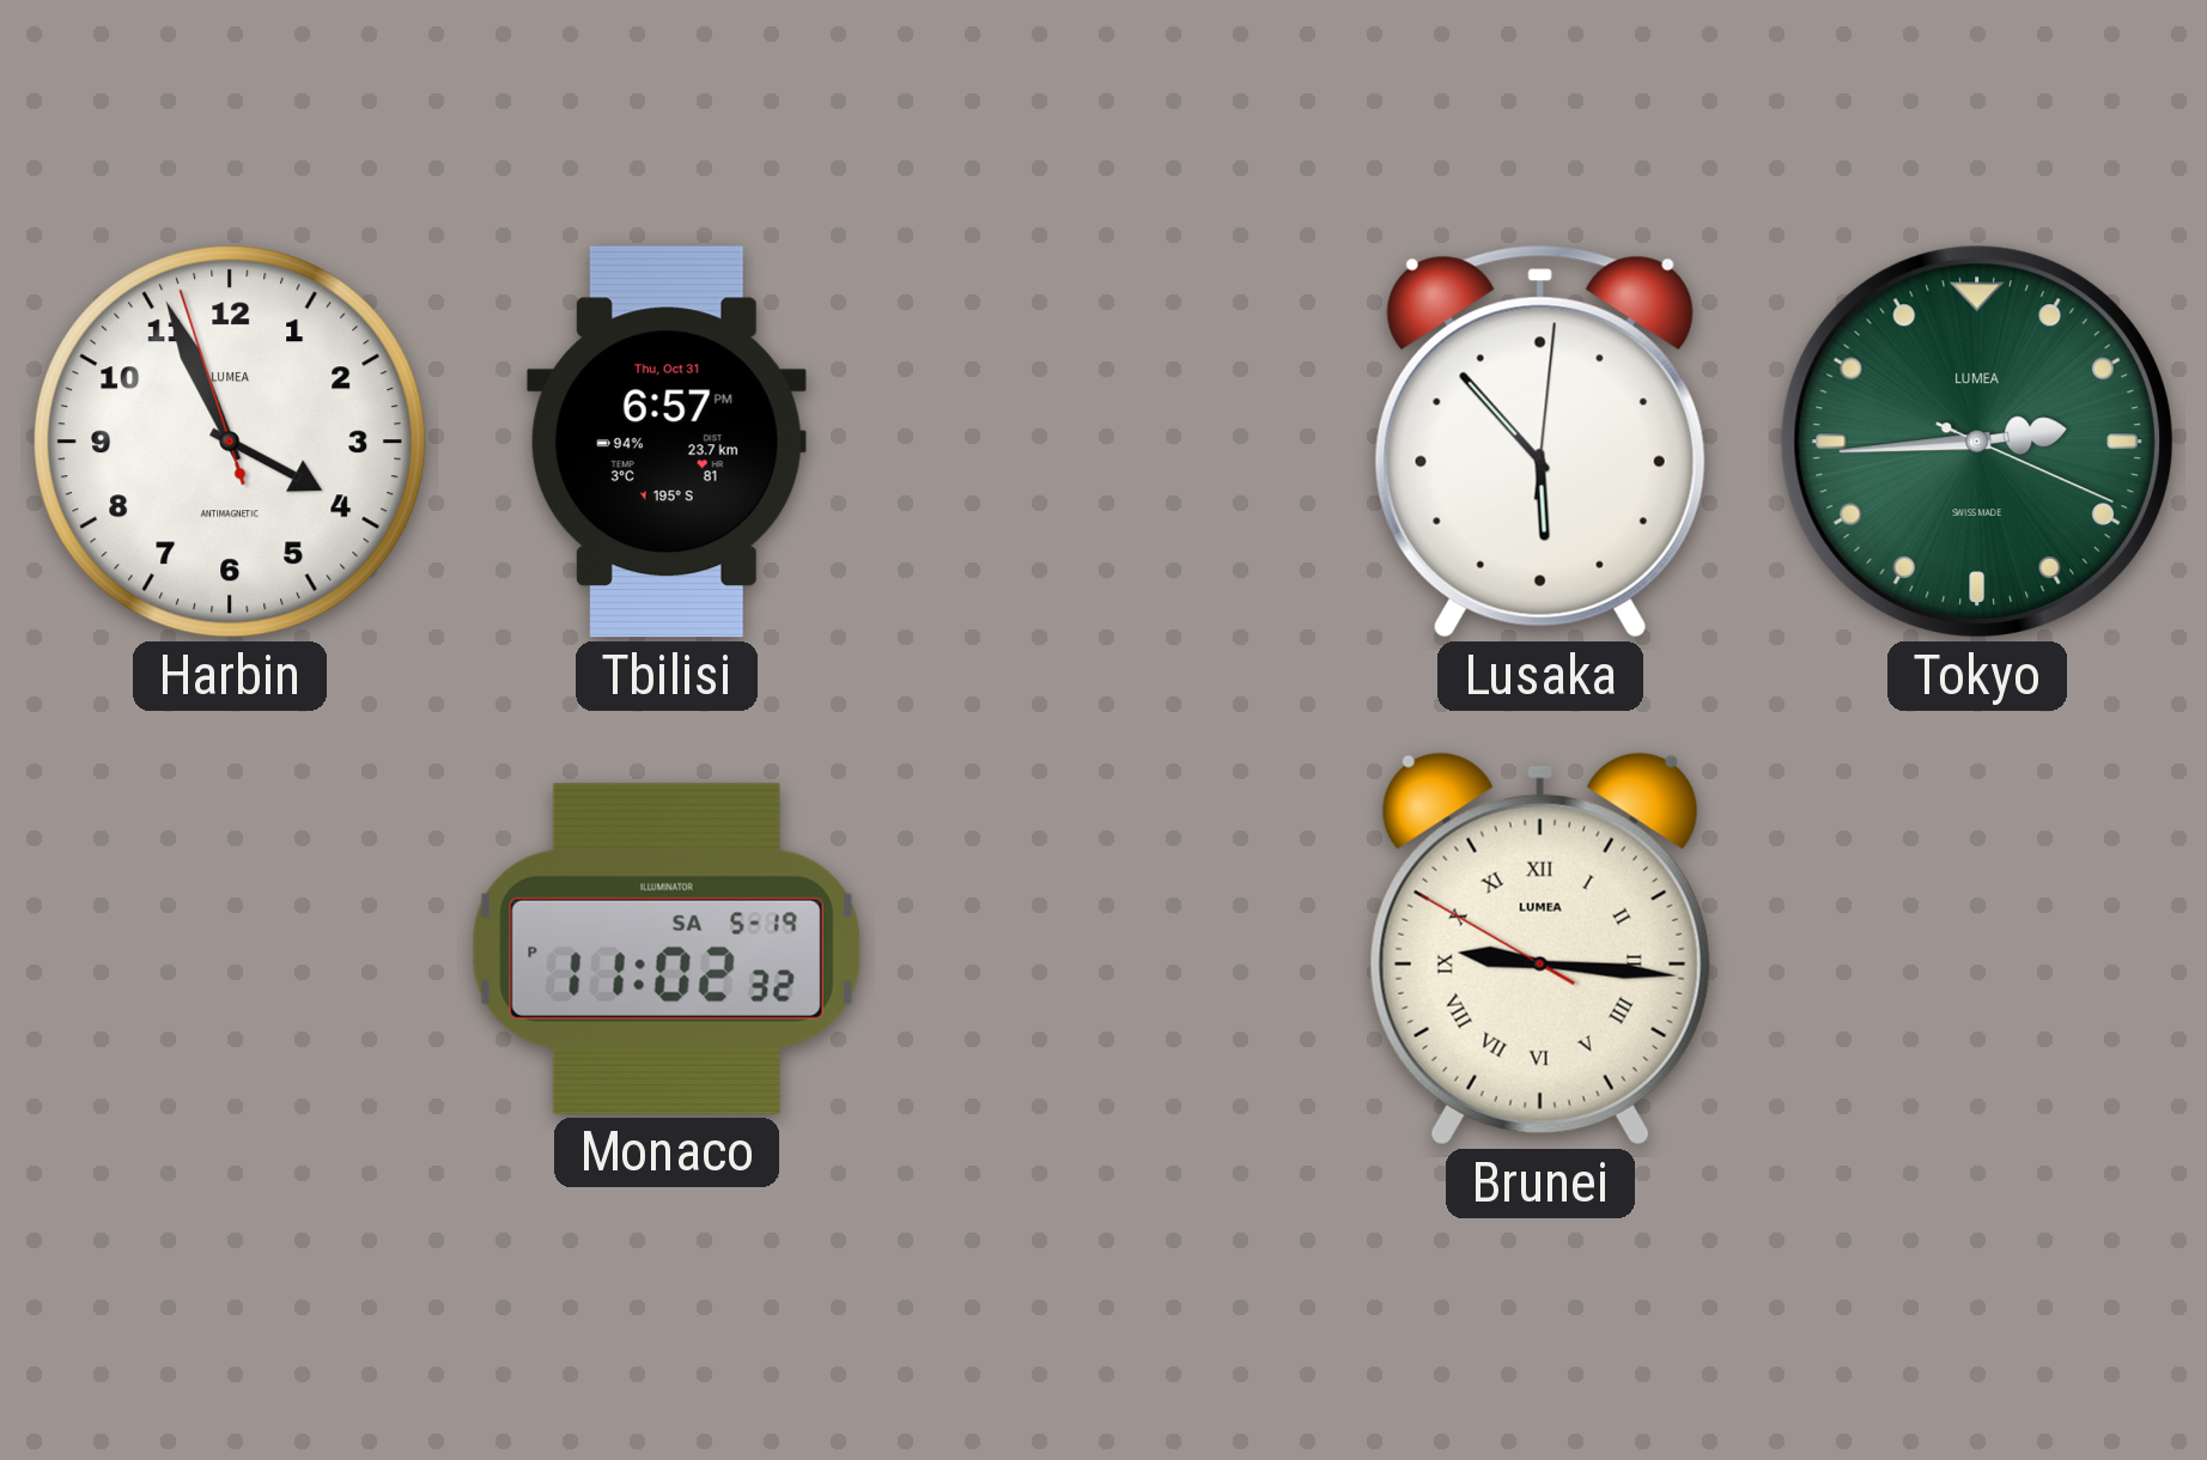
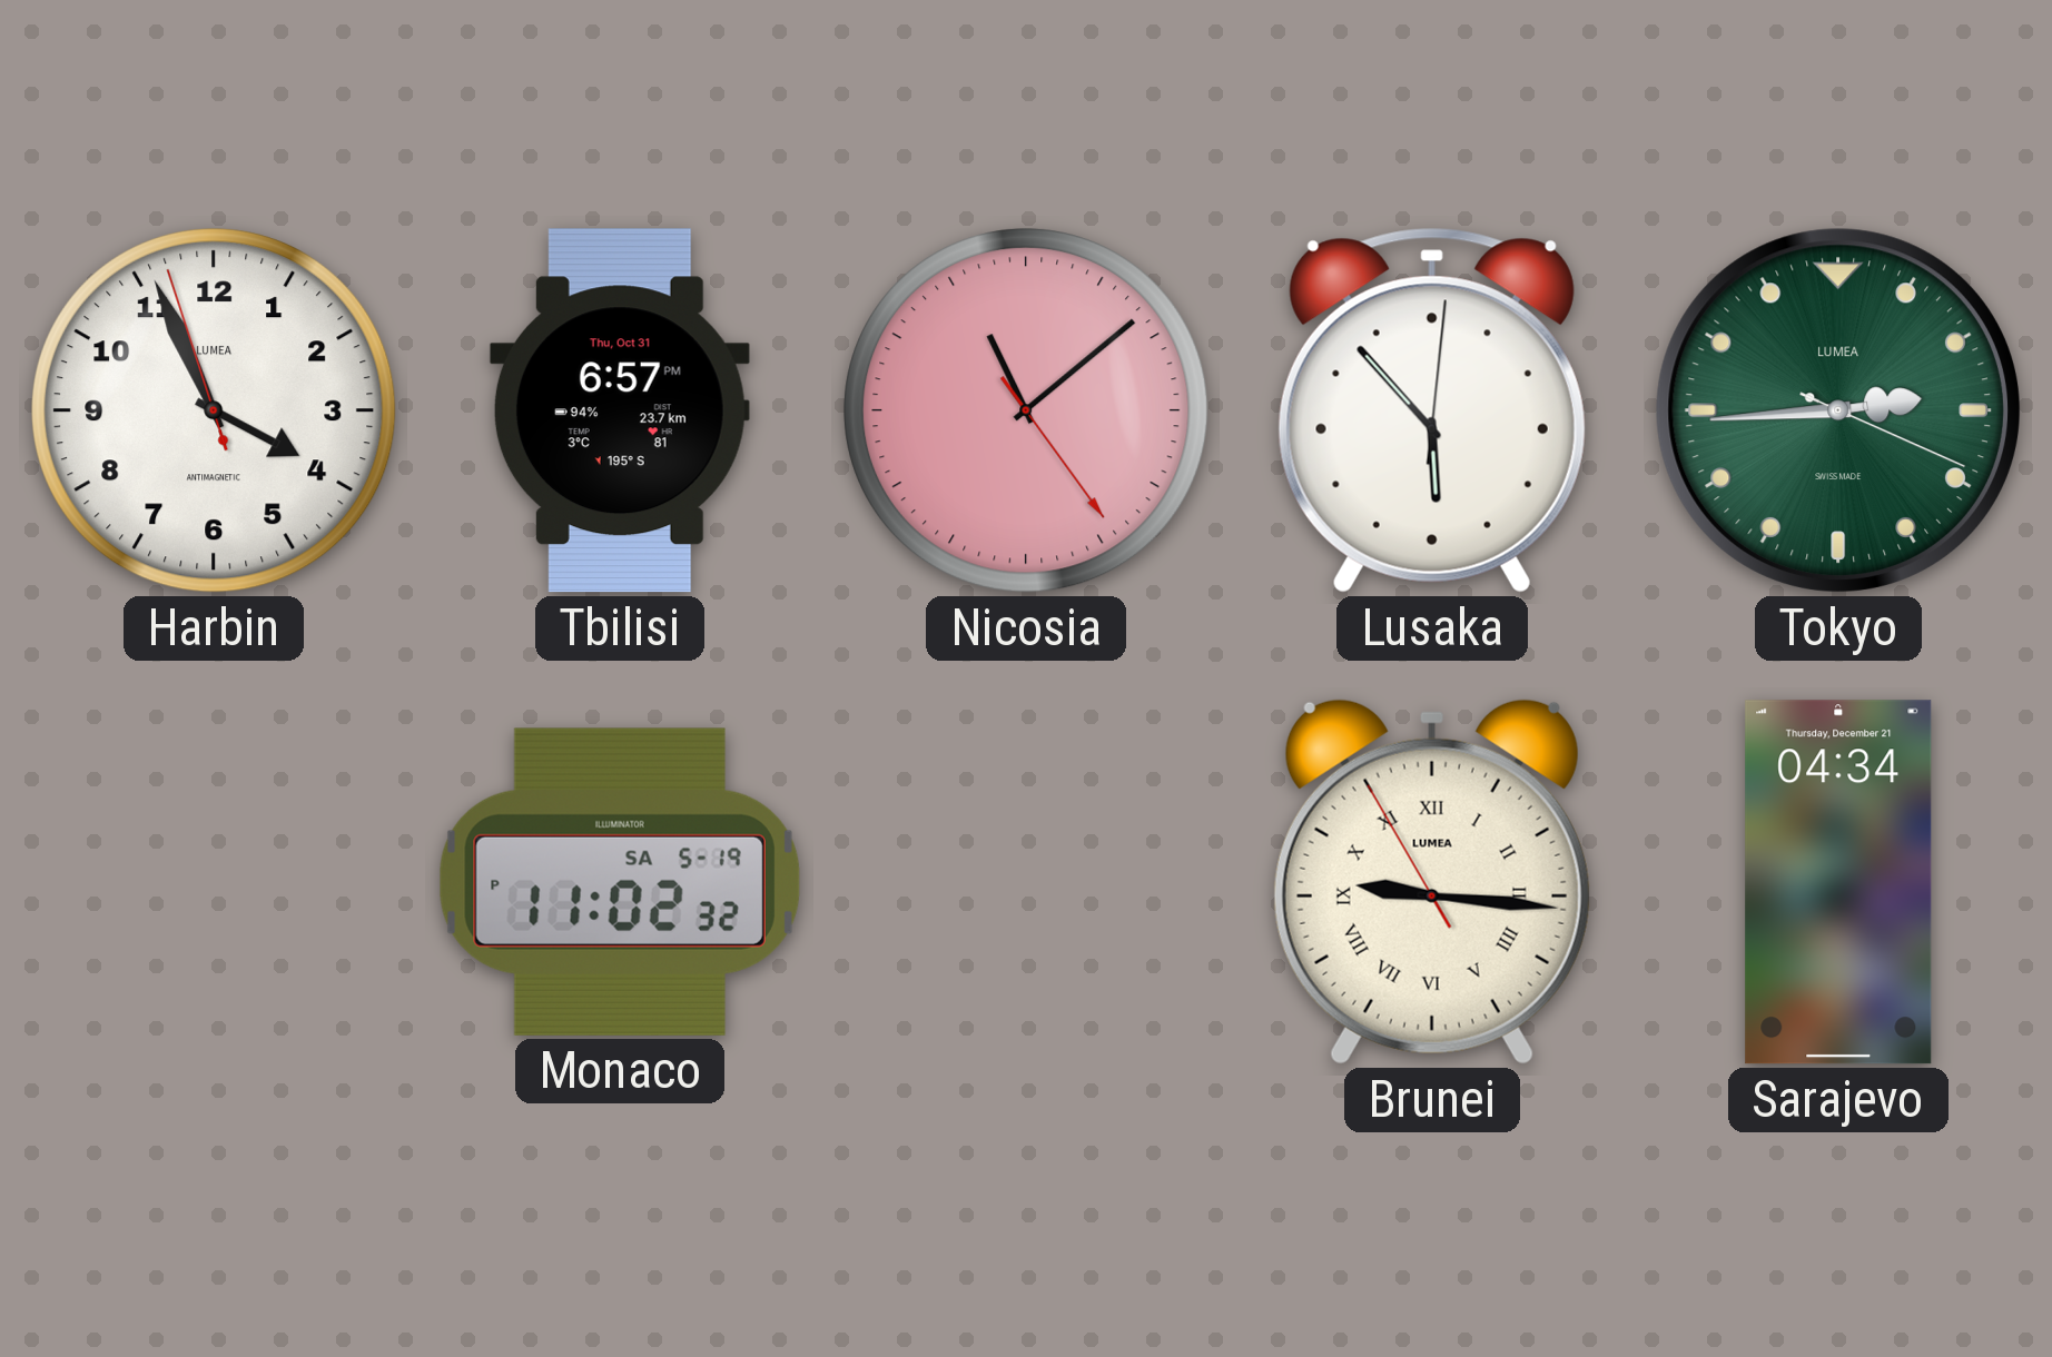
Nicosia: none -> 11:08 (1026, 410)
Brunei: 9:15:50 -> 9:15:55 (1432, 882)
Sarajevo: none -> 04:34 (1838, 882)
